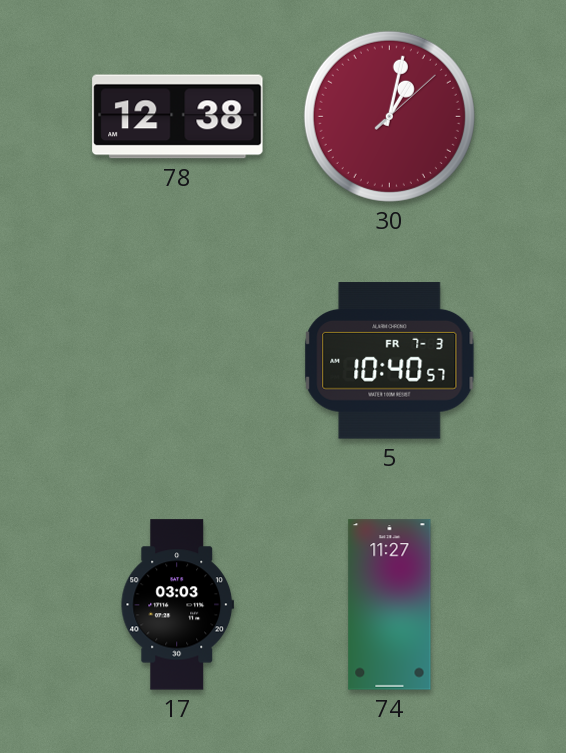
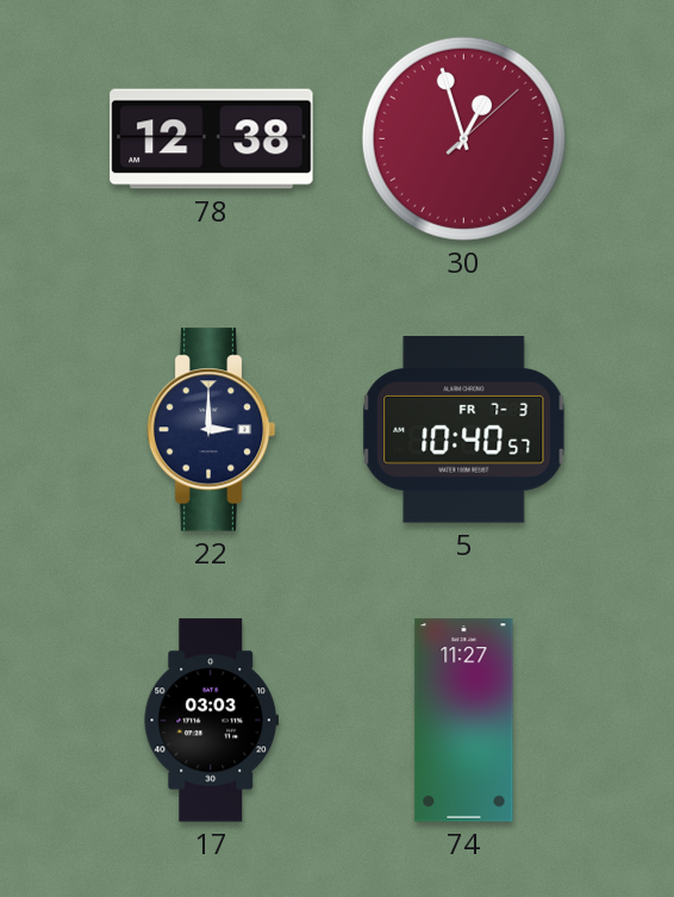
30: 1:02 -> 12:57 (463, 138)
22: none -> 3:00 (211, 430)
